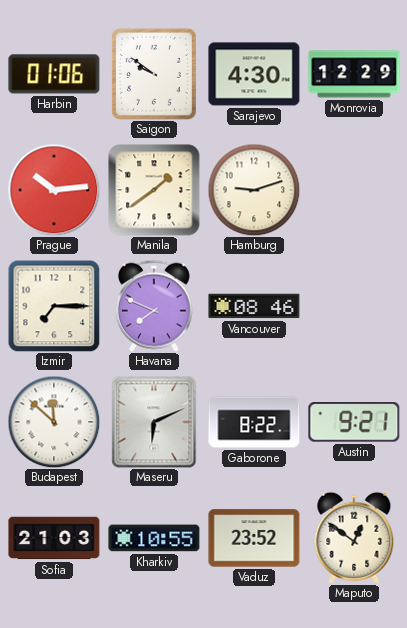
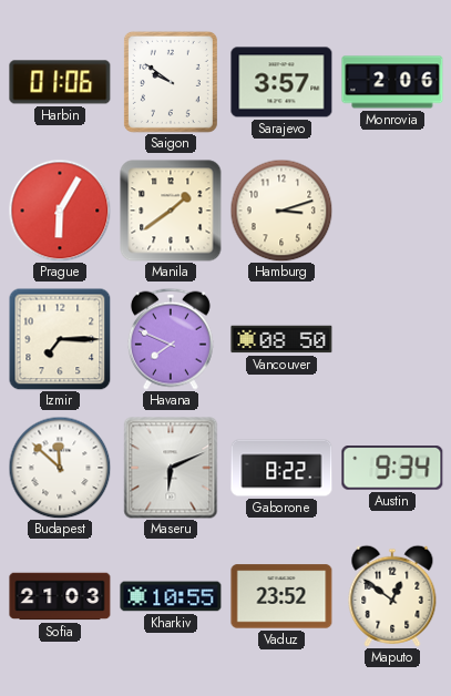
Sarajevo: 4:30 -> 3:57 (281, 82)
Monrovia: 12:29 -> 2:06 (392, 82)
Prague: 10:14 -> 6:05 (60, 211)
Hamburg: 9:12 -> 3:12 (281, 211)
Vancouver: 08:46 -> 08:50 (281, 339)
Austin: 9:21 -> 9:34 (392, 468)
